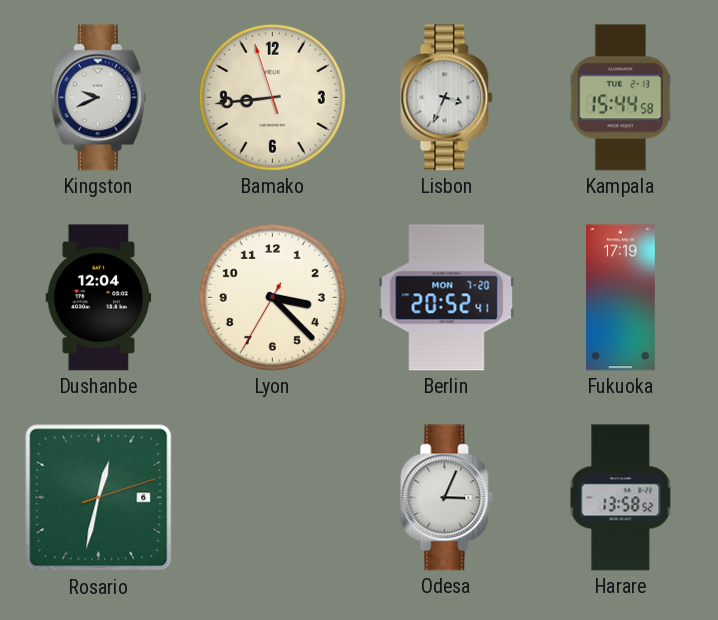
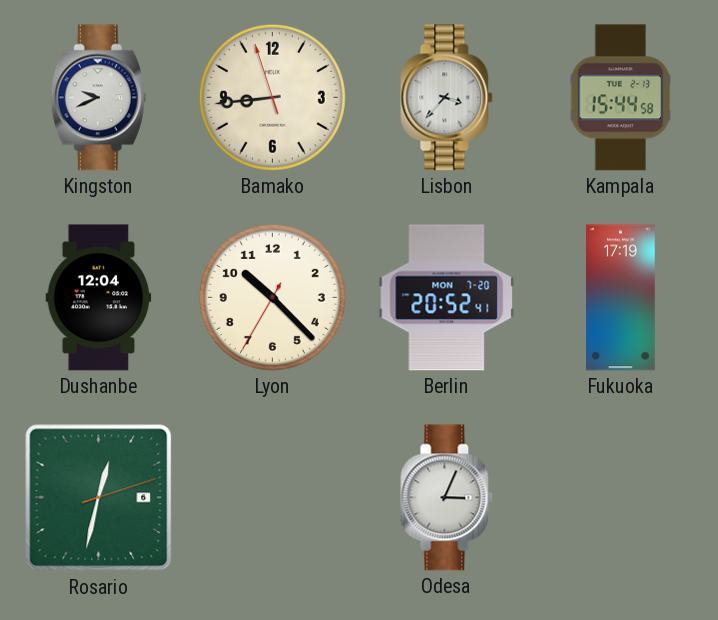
Lisbon: 3:34 -> 3:37 (447, 98)
Lyon: 3:22 -> 10:22 (272, 297)
Harare: 13:58 -> none (621, 498)
